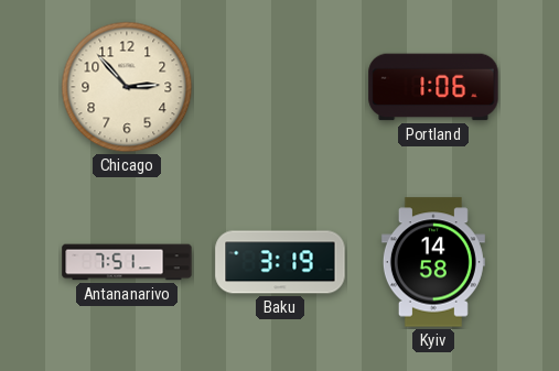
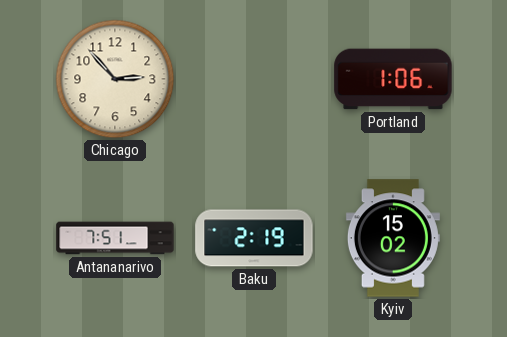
Baku: 3:19 -> 2:19 (254, 238)
Kyiv: 14:58 -> 15:02 (393, 238)
